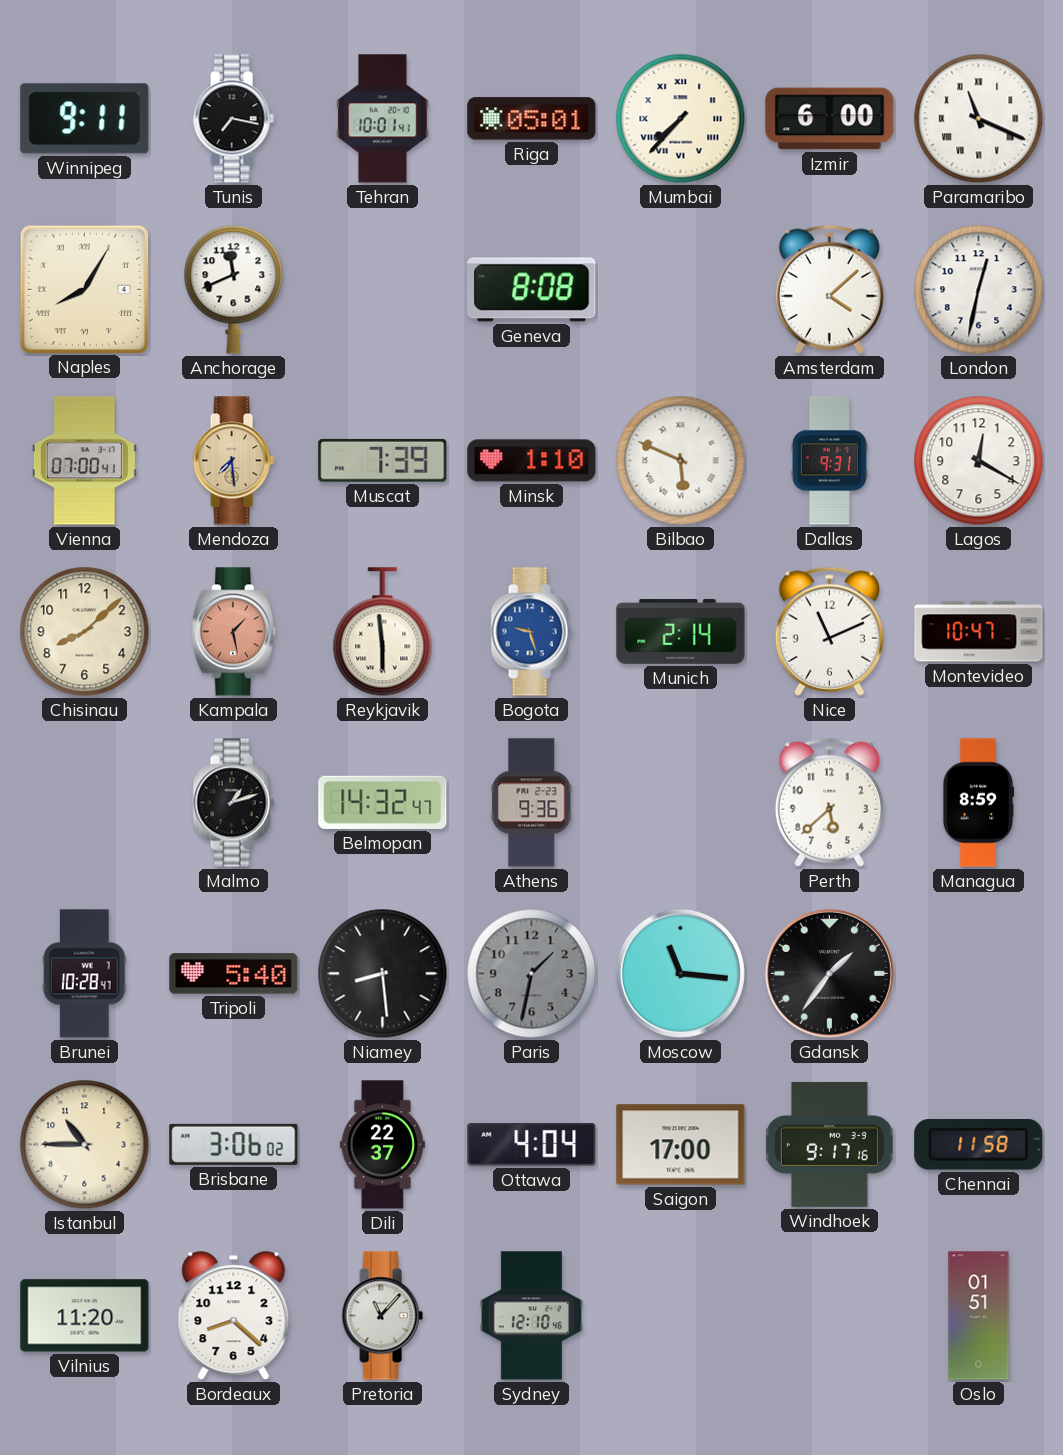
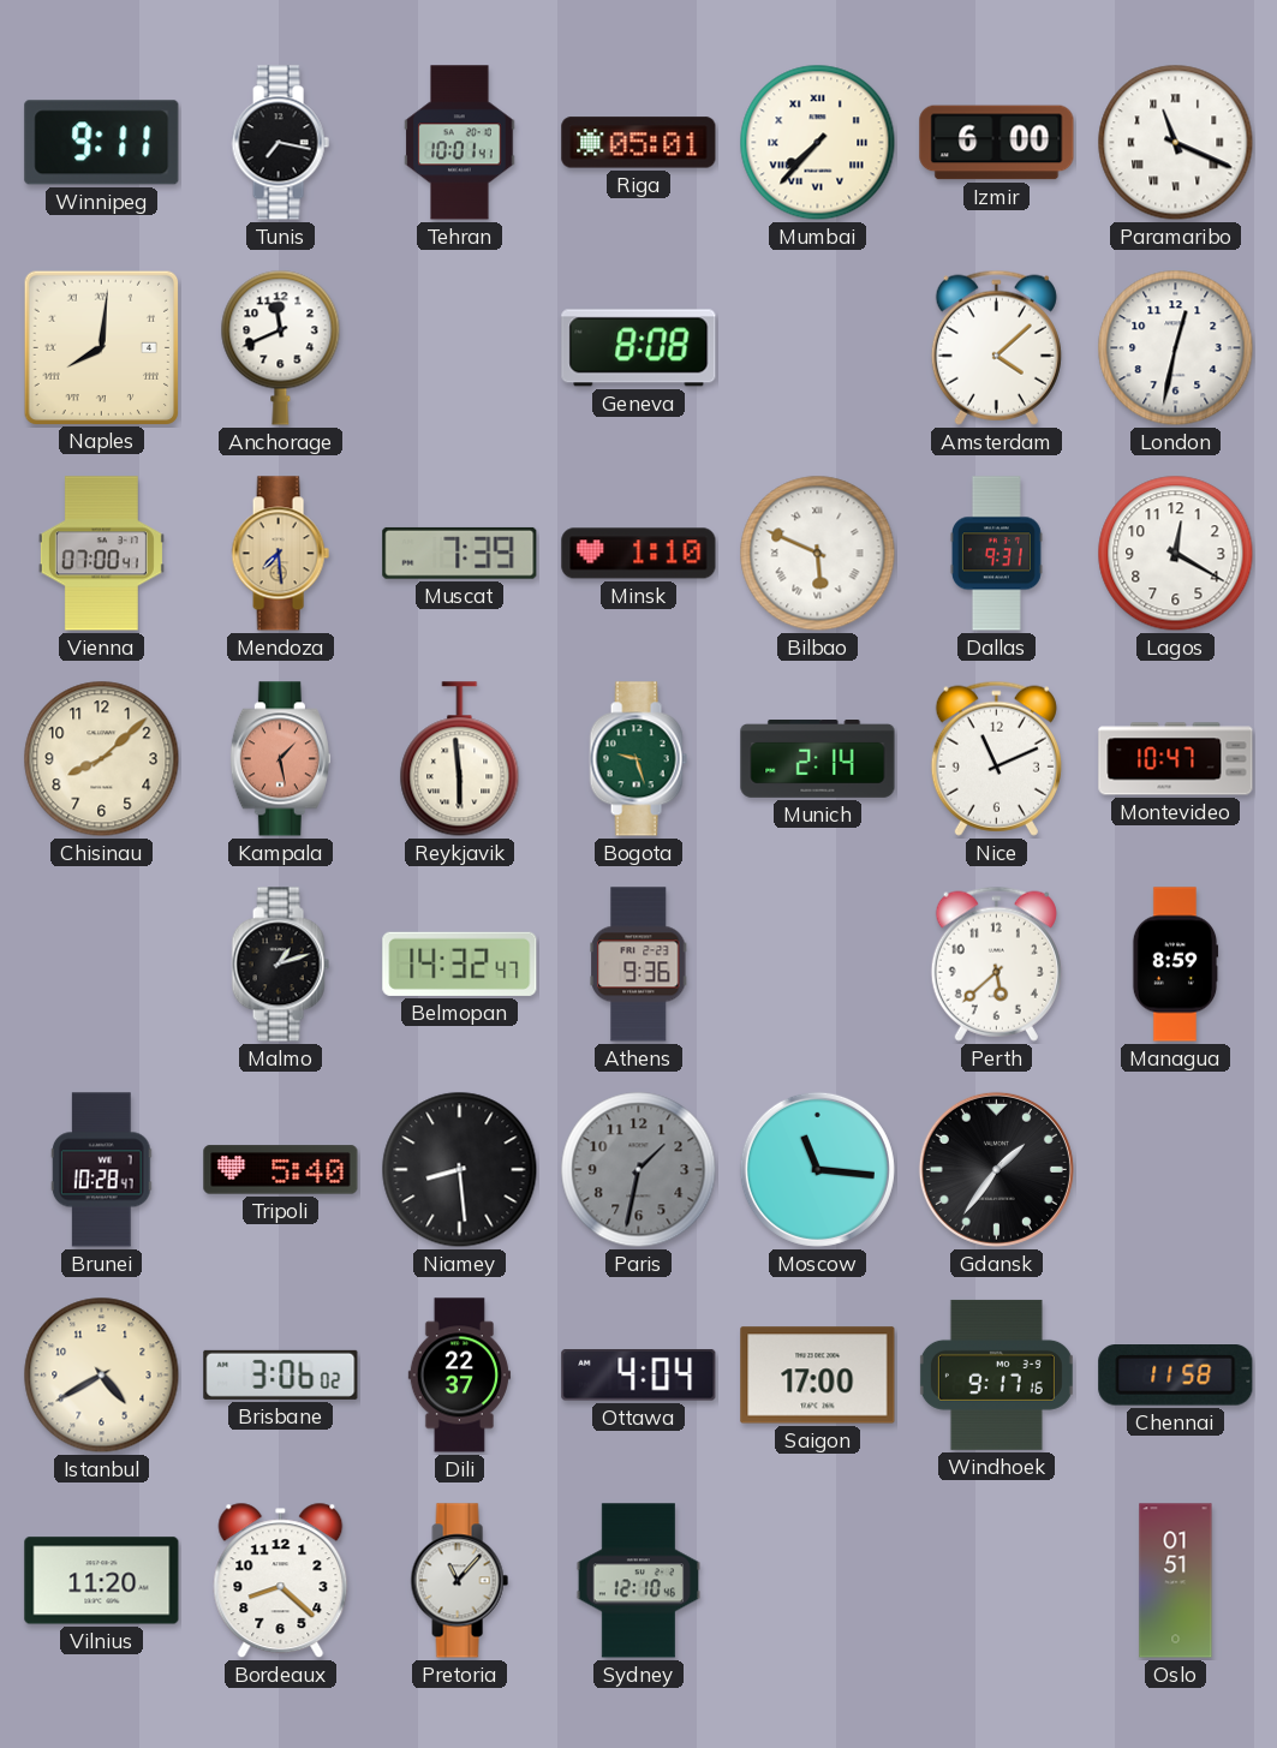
Naples: 8:05 -> 8:01 (101, 347)
Bogota dial: blue -> green (638, 759)
Istanbul: 10:45 -> 4:40 (102, 1376)
